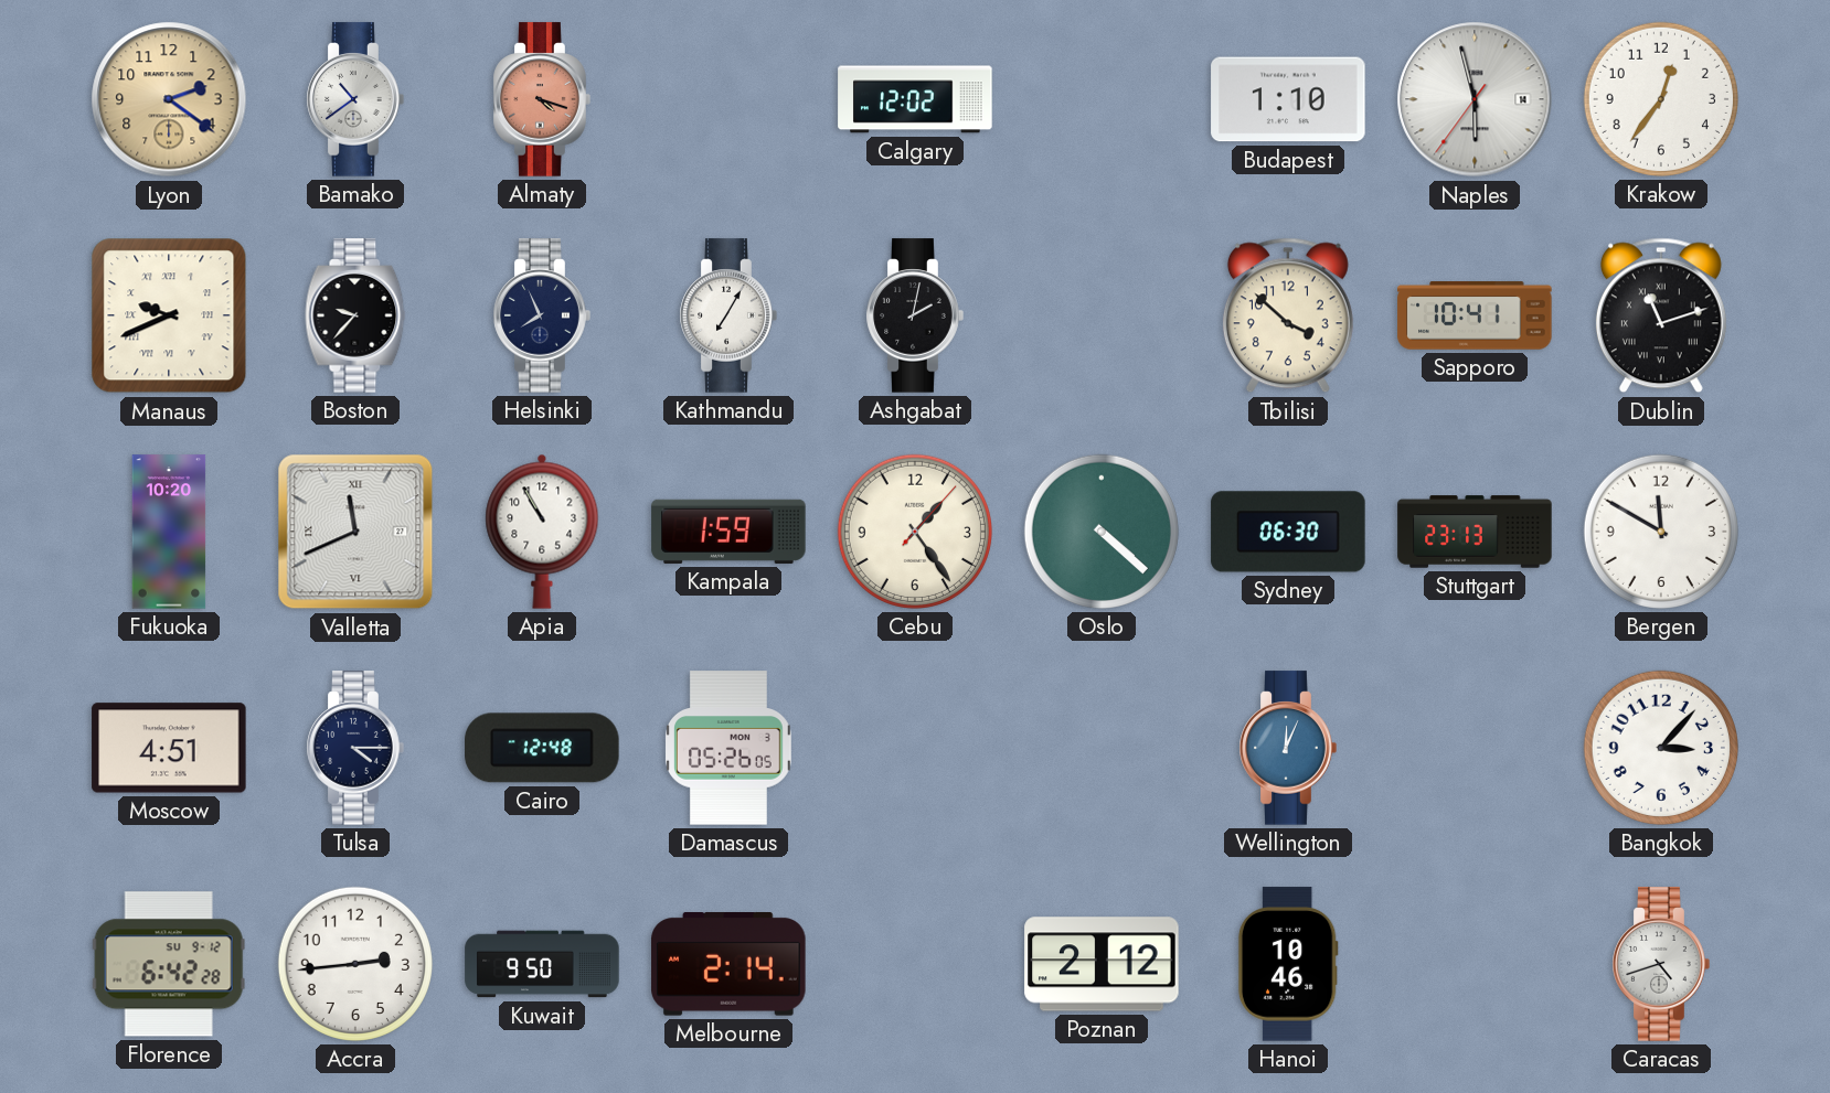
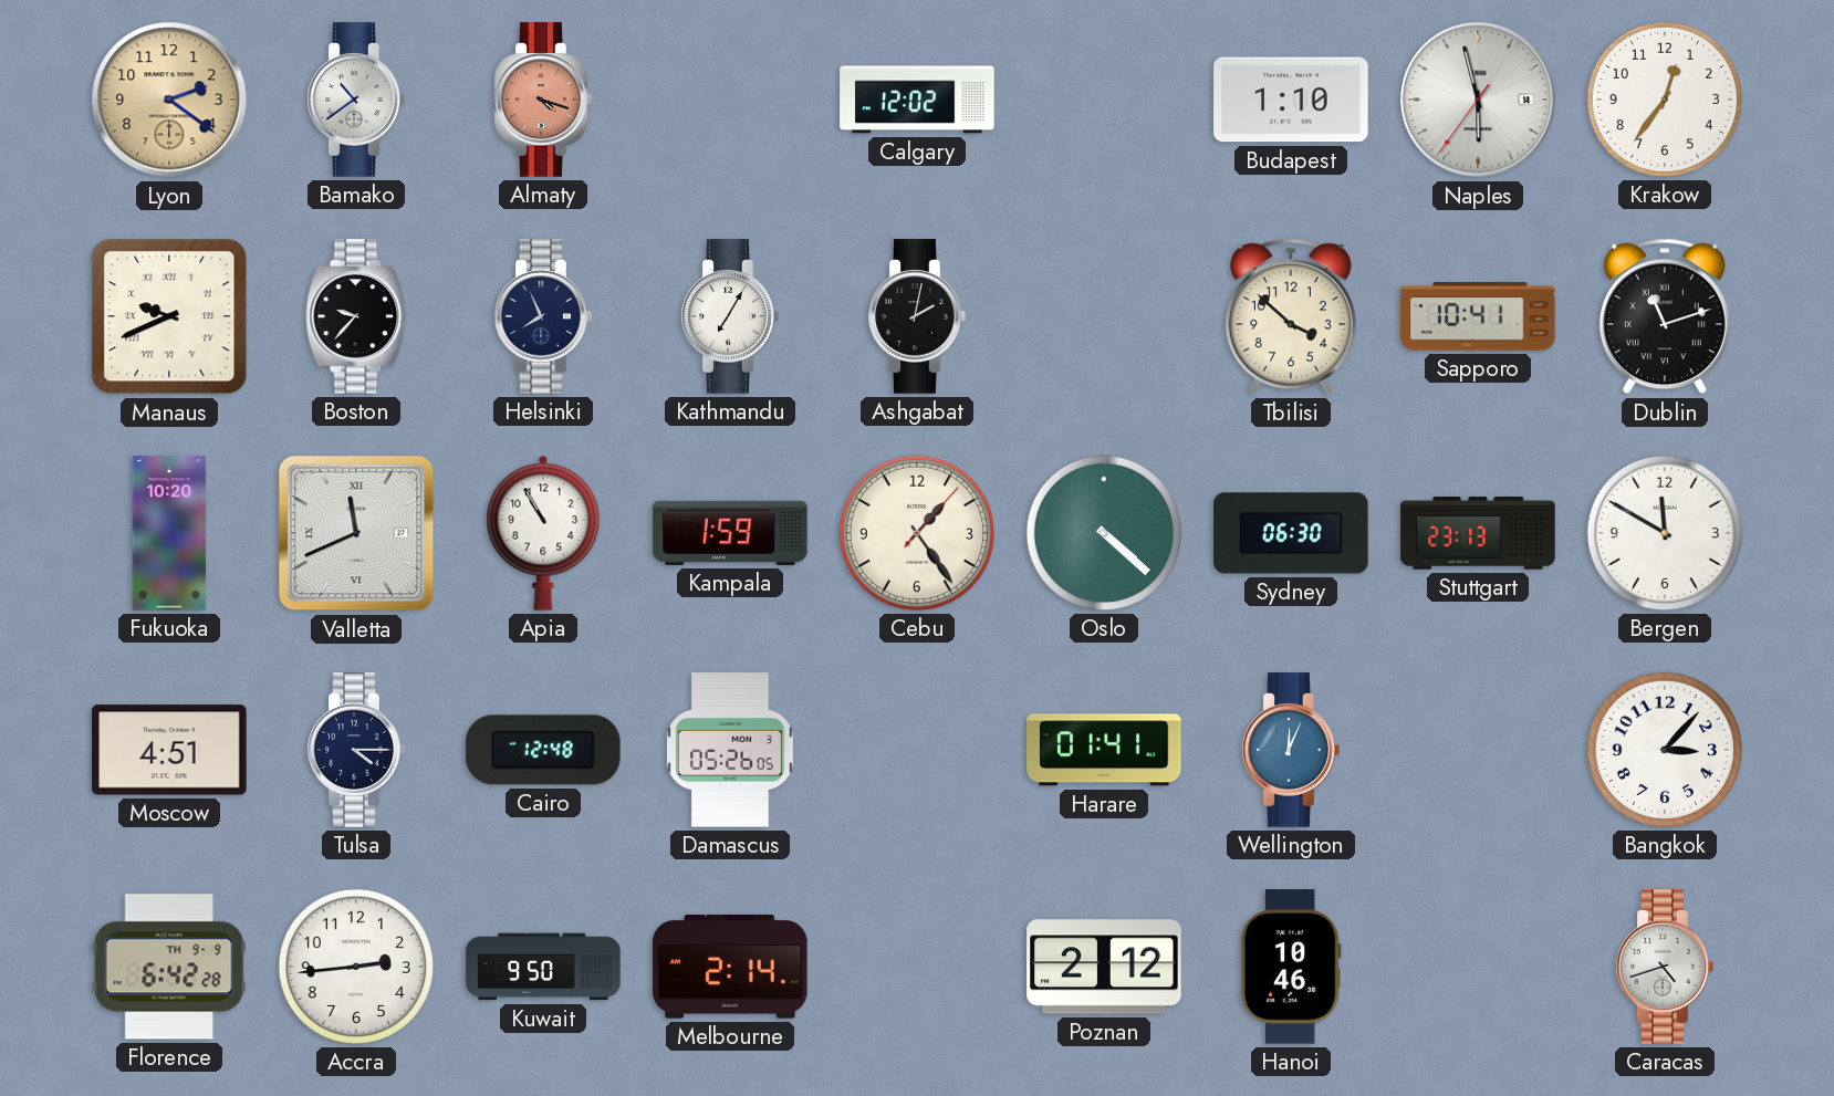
Harare: none -> 01:41 (1104, 750)
Florence date: SU 9-12 -> TH 9-9 (169, 967)
